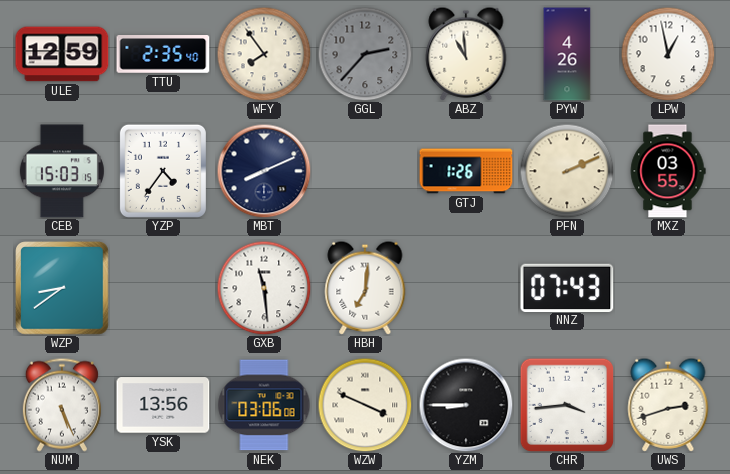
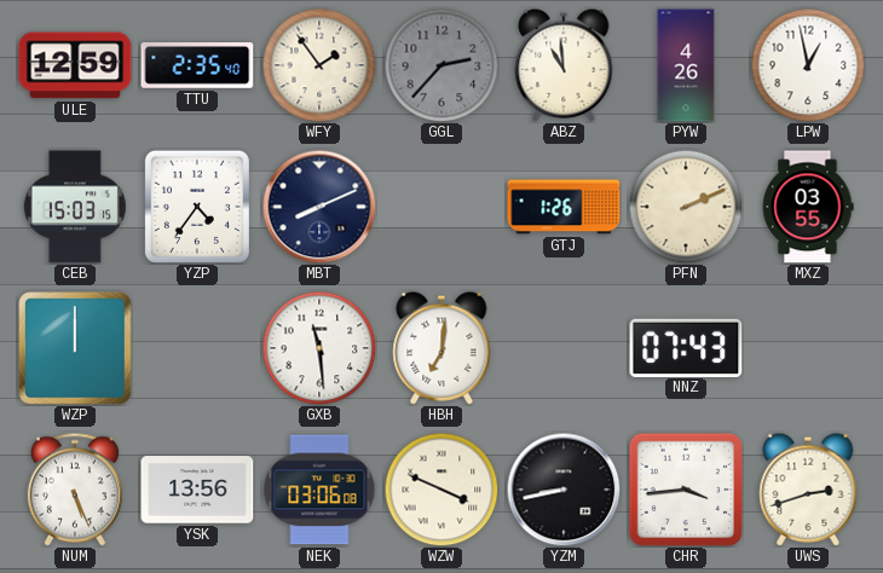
WFY: 7:54 -> 1:54 (319, 65)
WZP: 8:39 -> 12:00 (75, 348)
YZM: 8:45 -> 8:43 (564, 490)
